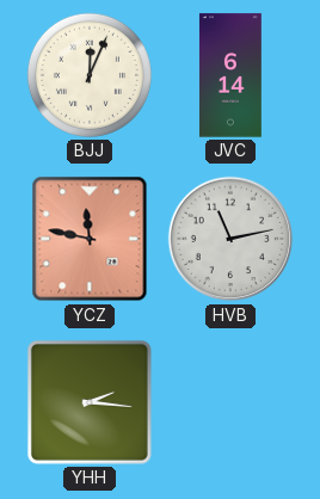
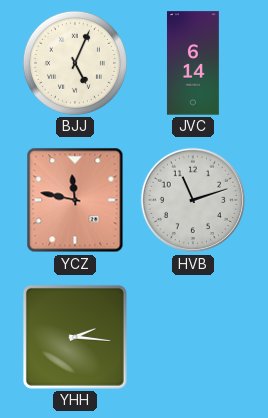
BJJ: 12:04 -> 5:04 (75, 63)
HVB: 11:13 -> 11:12 (193, 200)
